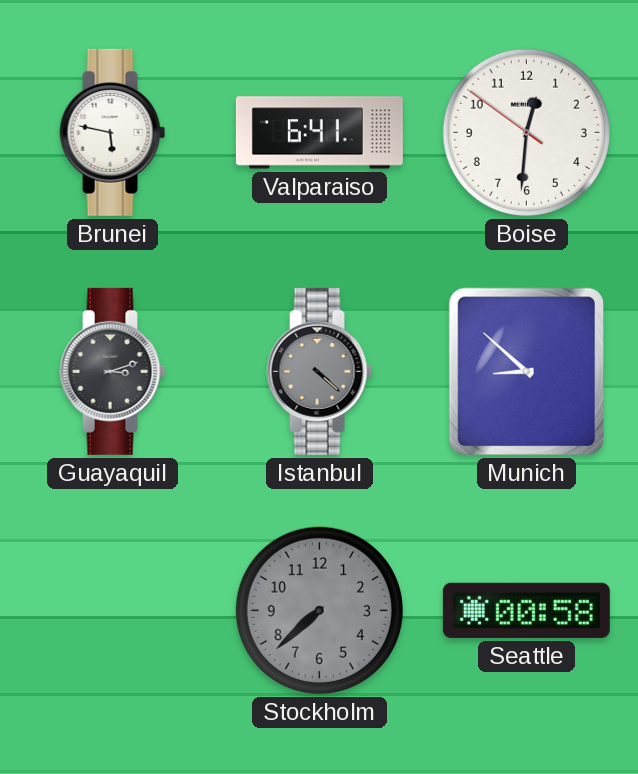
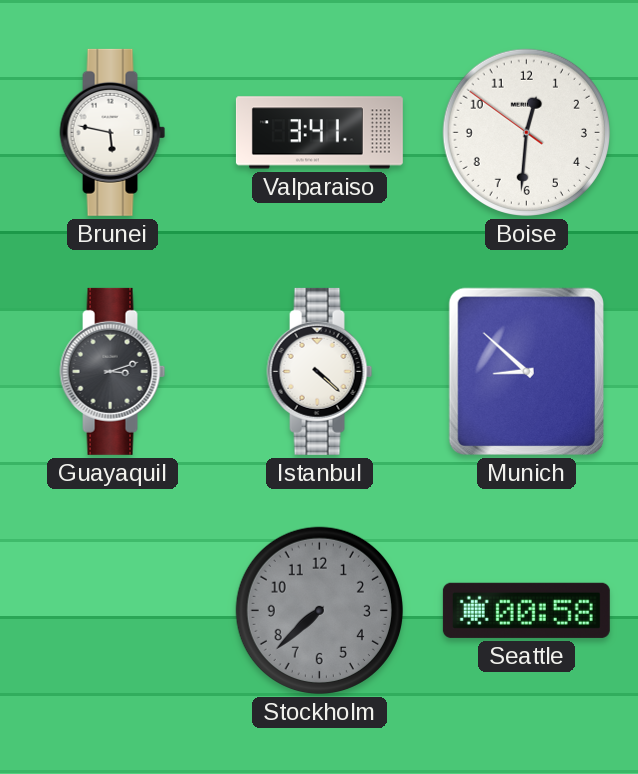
Valparaiso: 6:41 -> 3:41 (319, 133)
Istanbul dial: grey -> white (320, 371)
